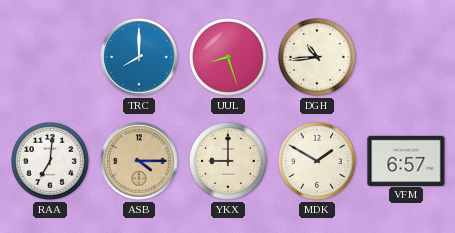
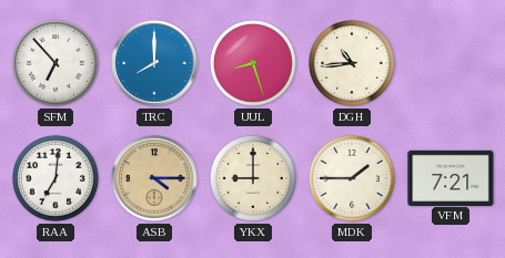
SFM: none -> 6:53 (57, 64)
MDK: 1:50 -> 1:45 (353, 179)
VFM: 6:57 -> 7:21 (451, 177)
